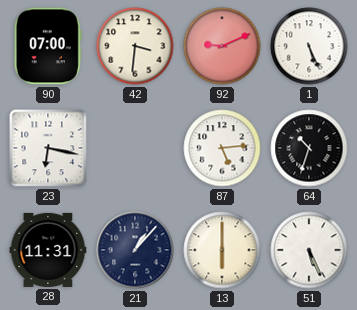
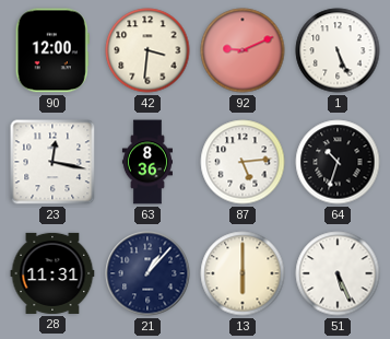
90: 07:00 -> 12:00 (52, 50)
23: 6:17 -> 12:17 (52, 162)
63: none -> 8:36 (147, 162)
